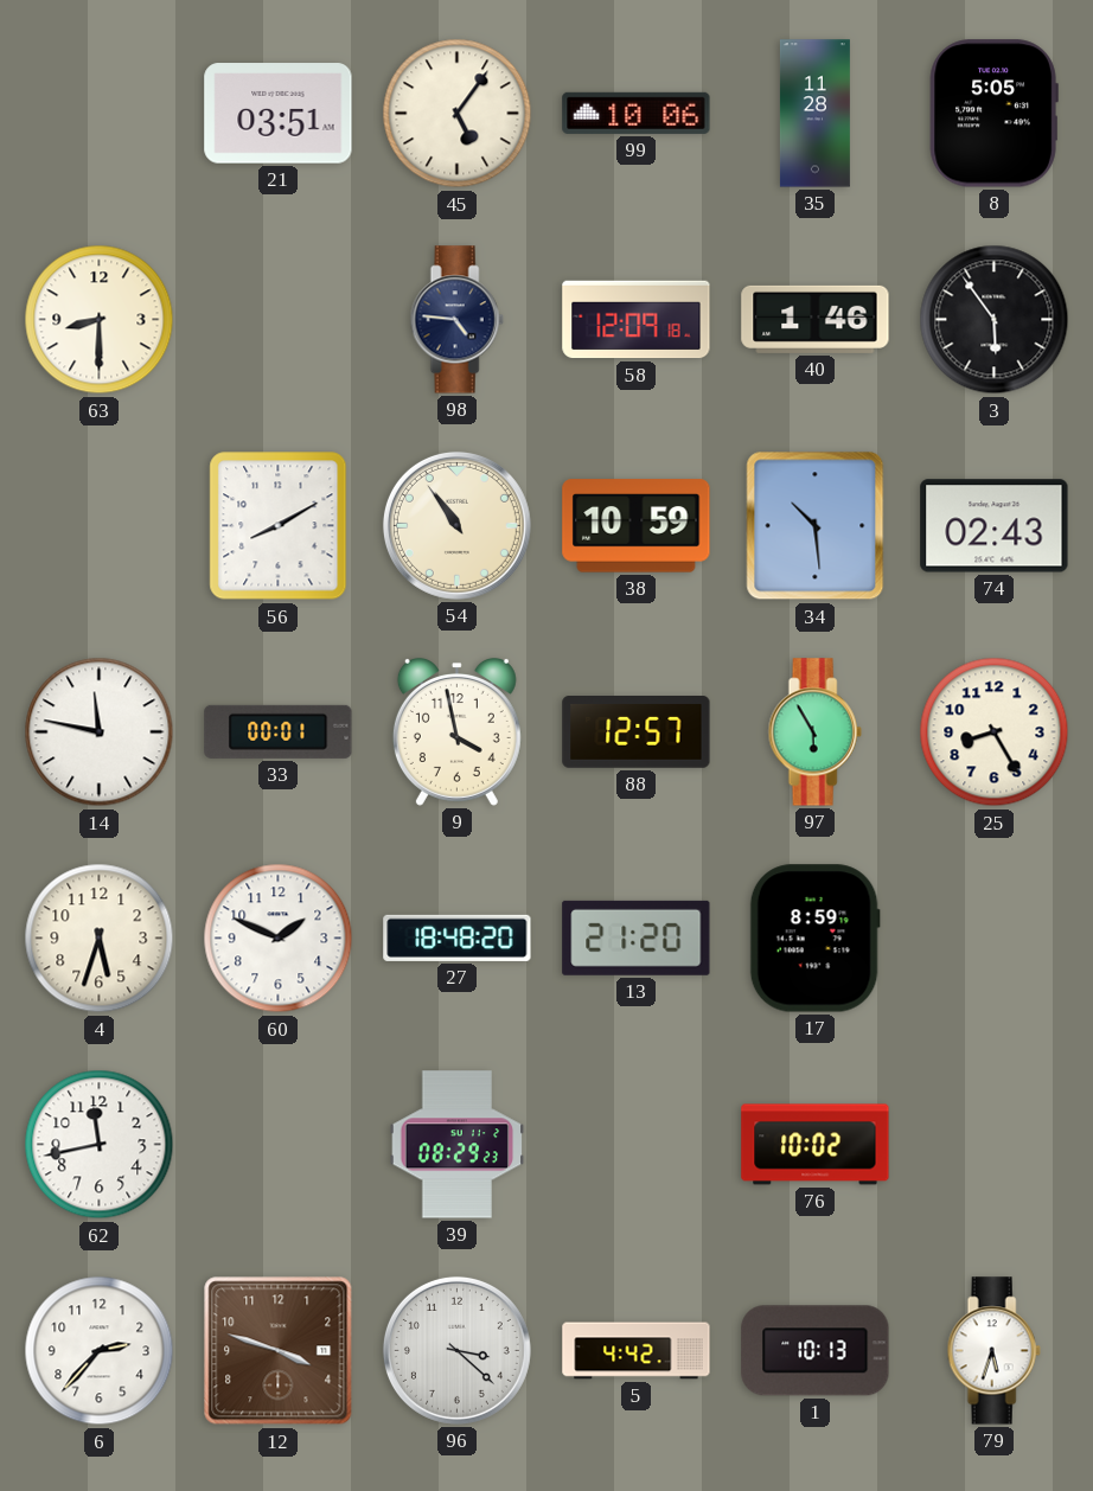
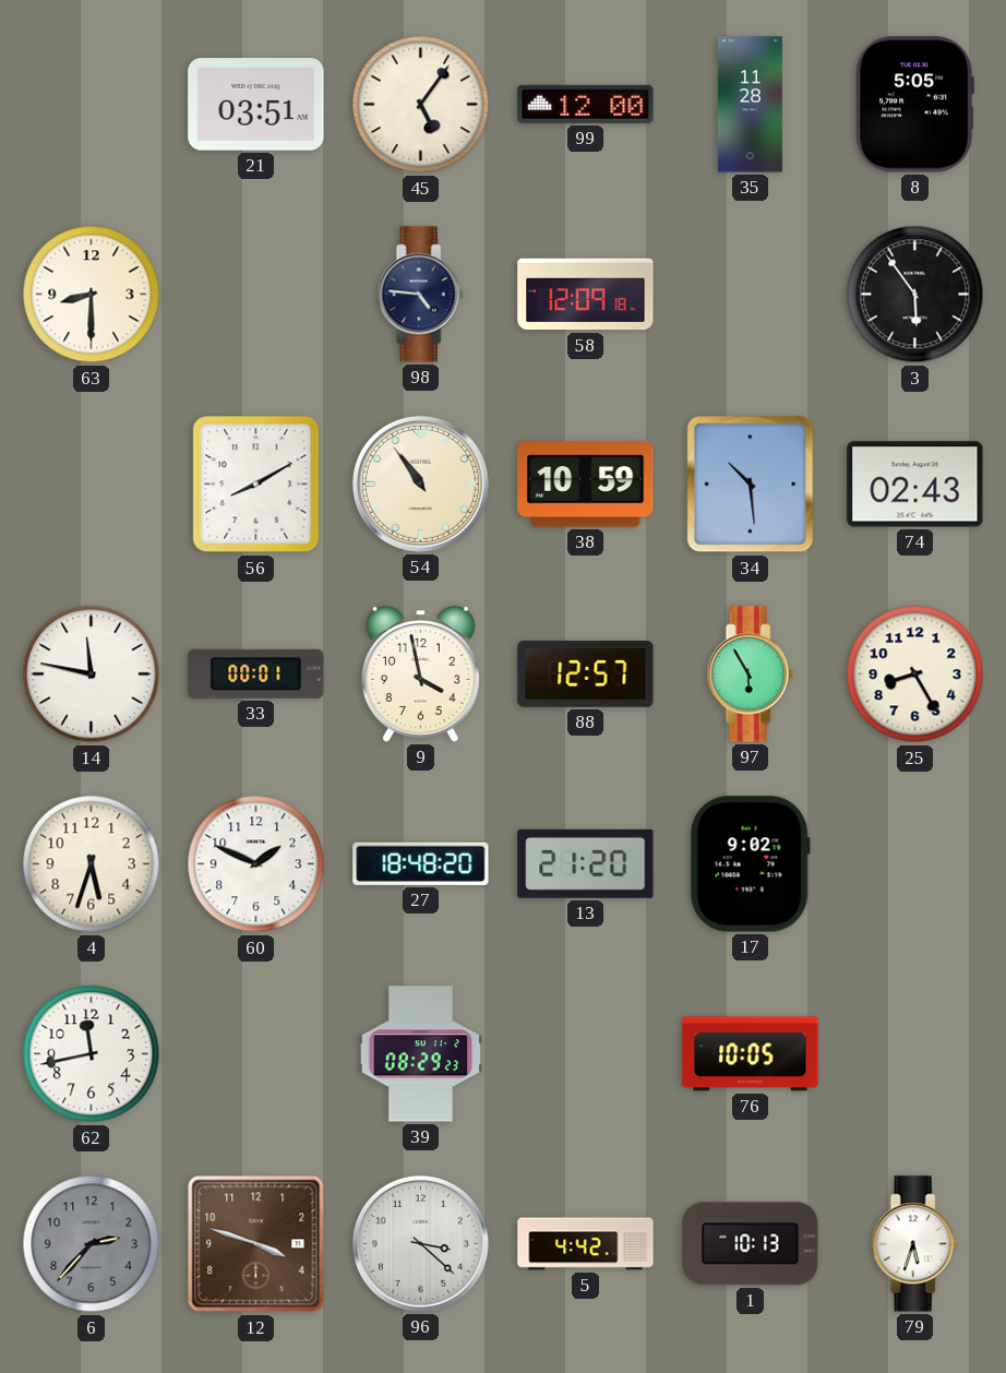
99: 10:06 -> 12:00 (586, 104)
40: 1:46 -> none (816, 319)
17: 8:59 -> 9:02 (750, 864)
76: 10:02 -> 10:05 (751, 1054)
6 dial: white -> grey (92, 1244)
